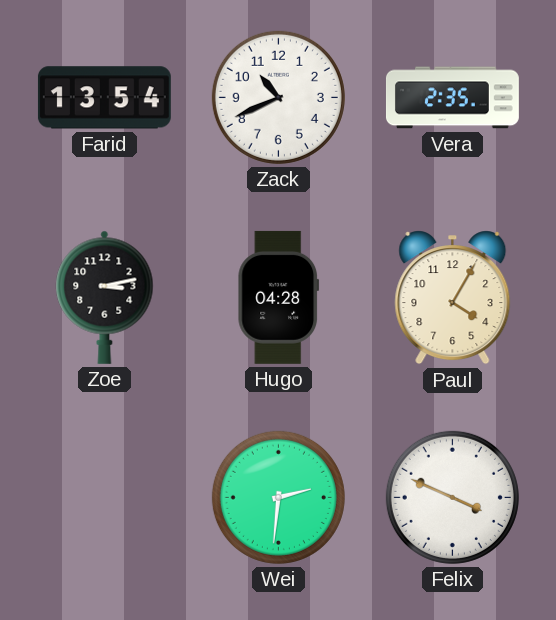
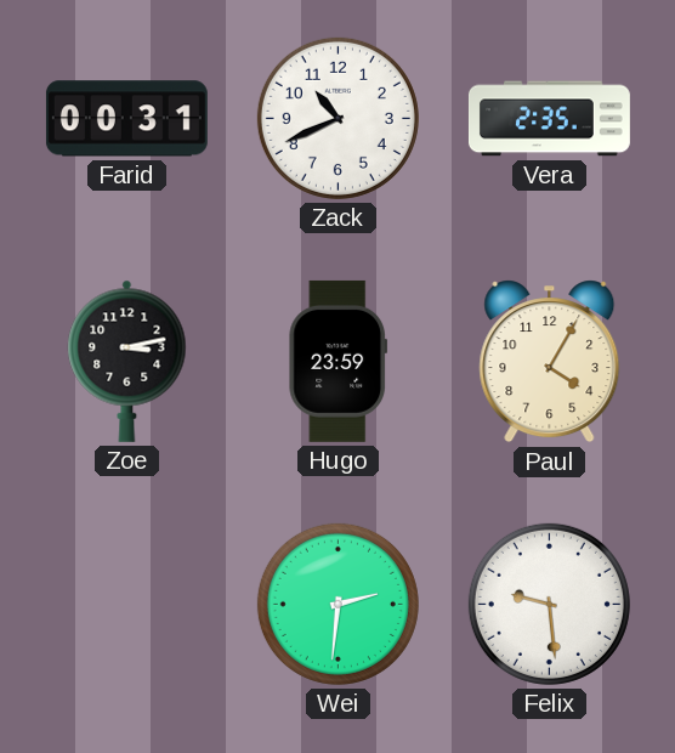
Farid: 13:54 -> 00:31 (126, 119)
Hugo: 04:28 -> 23:59 (339, 361)
Felix: 3:49 -> 9:29 (549, 604)
